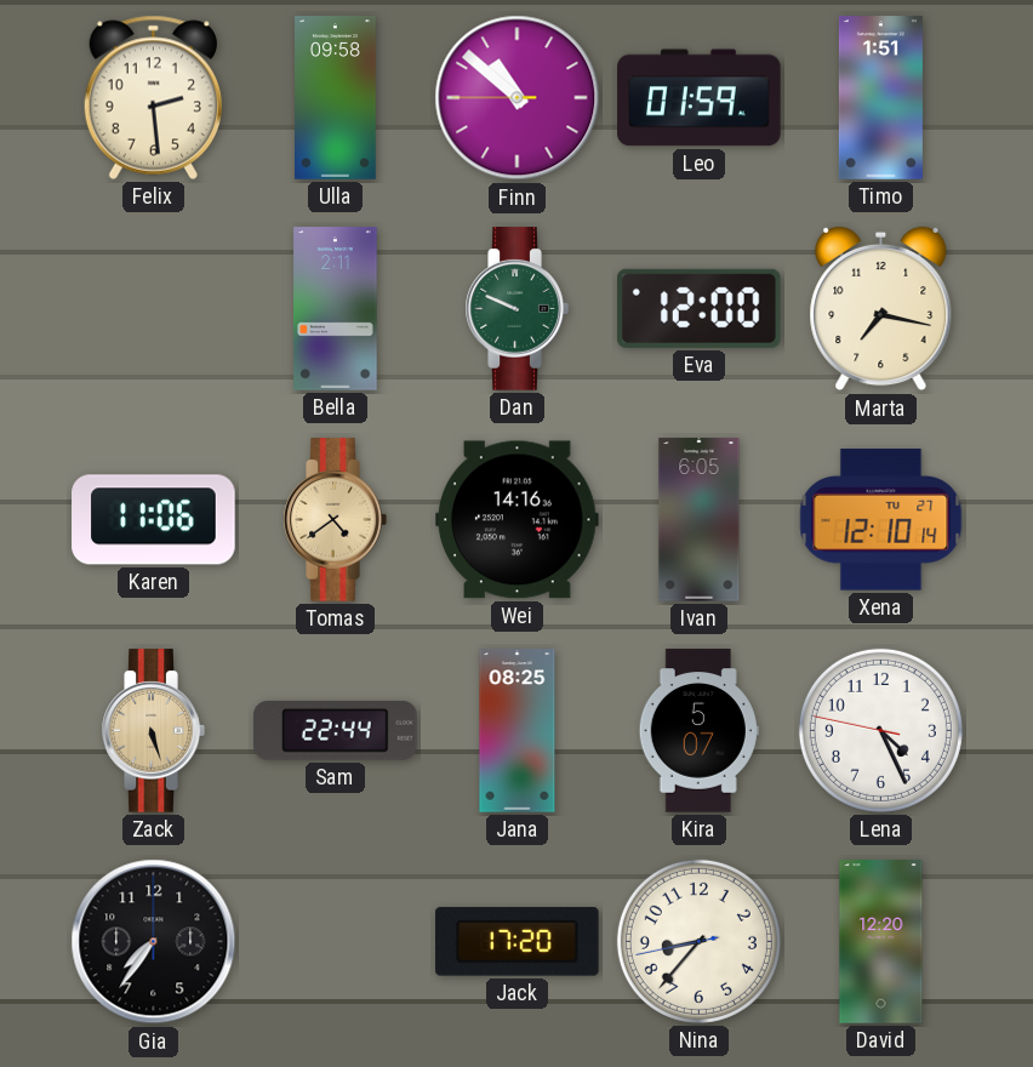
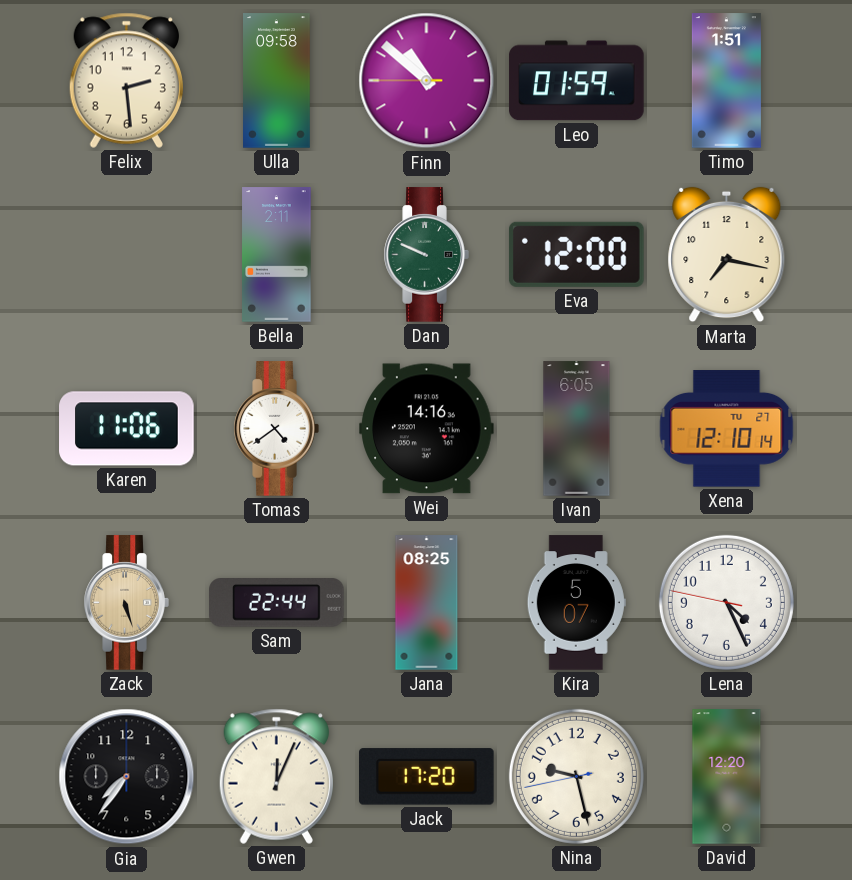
Tomas dial: champagne -> white (276, 429)
Gwen: none -> 12:04 (276, 776)
Nina: 8:36 -> 9:27 (576, 776)
